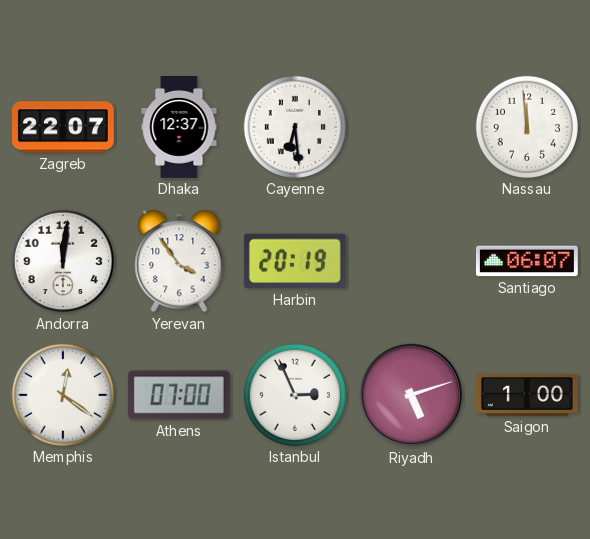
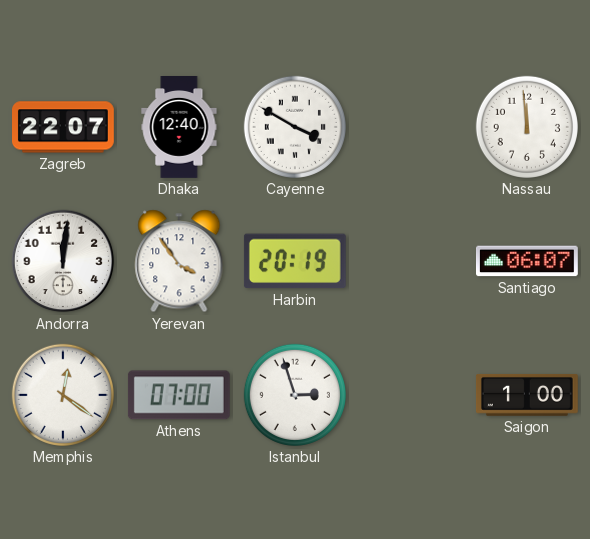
Dhaka: 12:37 -> 12:40 (179, 128)
Cayenne: 6:29 -> 3:50 (295, 127)
Istanbul: 2:56 -> 2:57 (295, 395)
Riyadh: 5:12 -> none (411, 395)
